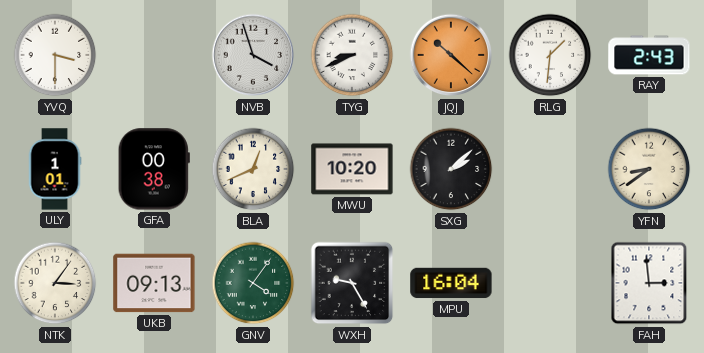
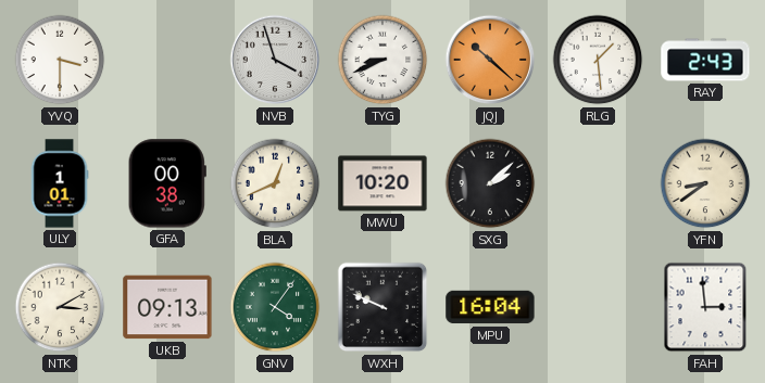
RLG: 1:31 -> 1:29 (598, 60)
NTK: 3:06 -> 3:10 (60, 307)
WXH: 9:25 -> 9:49 (382, 307)
